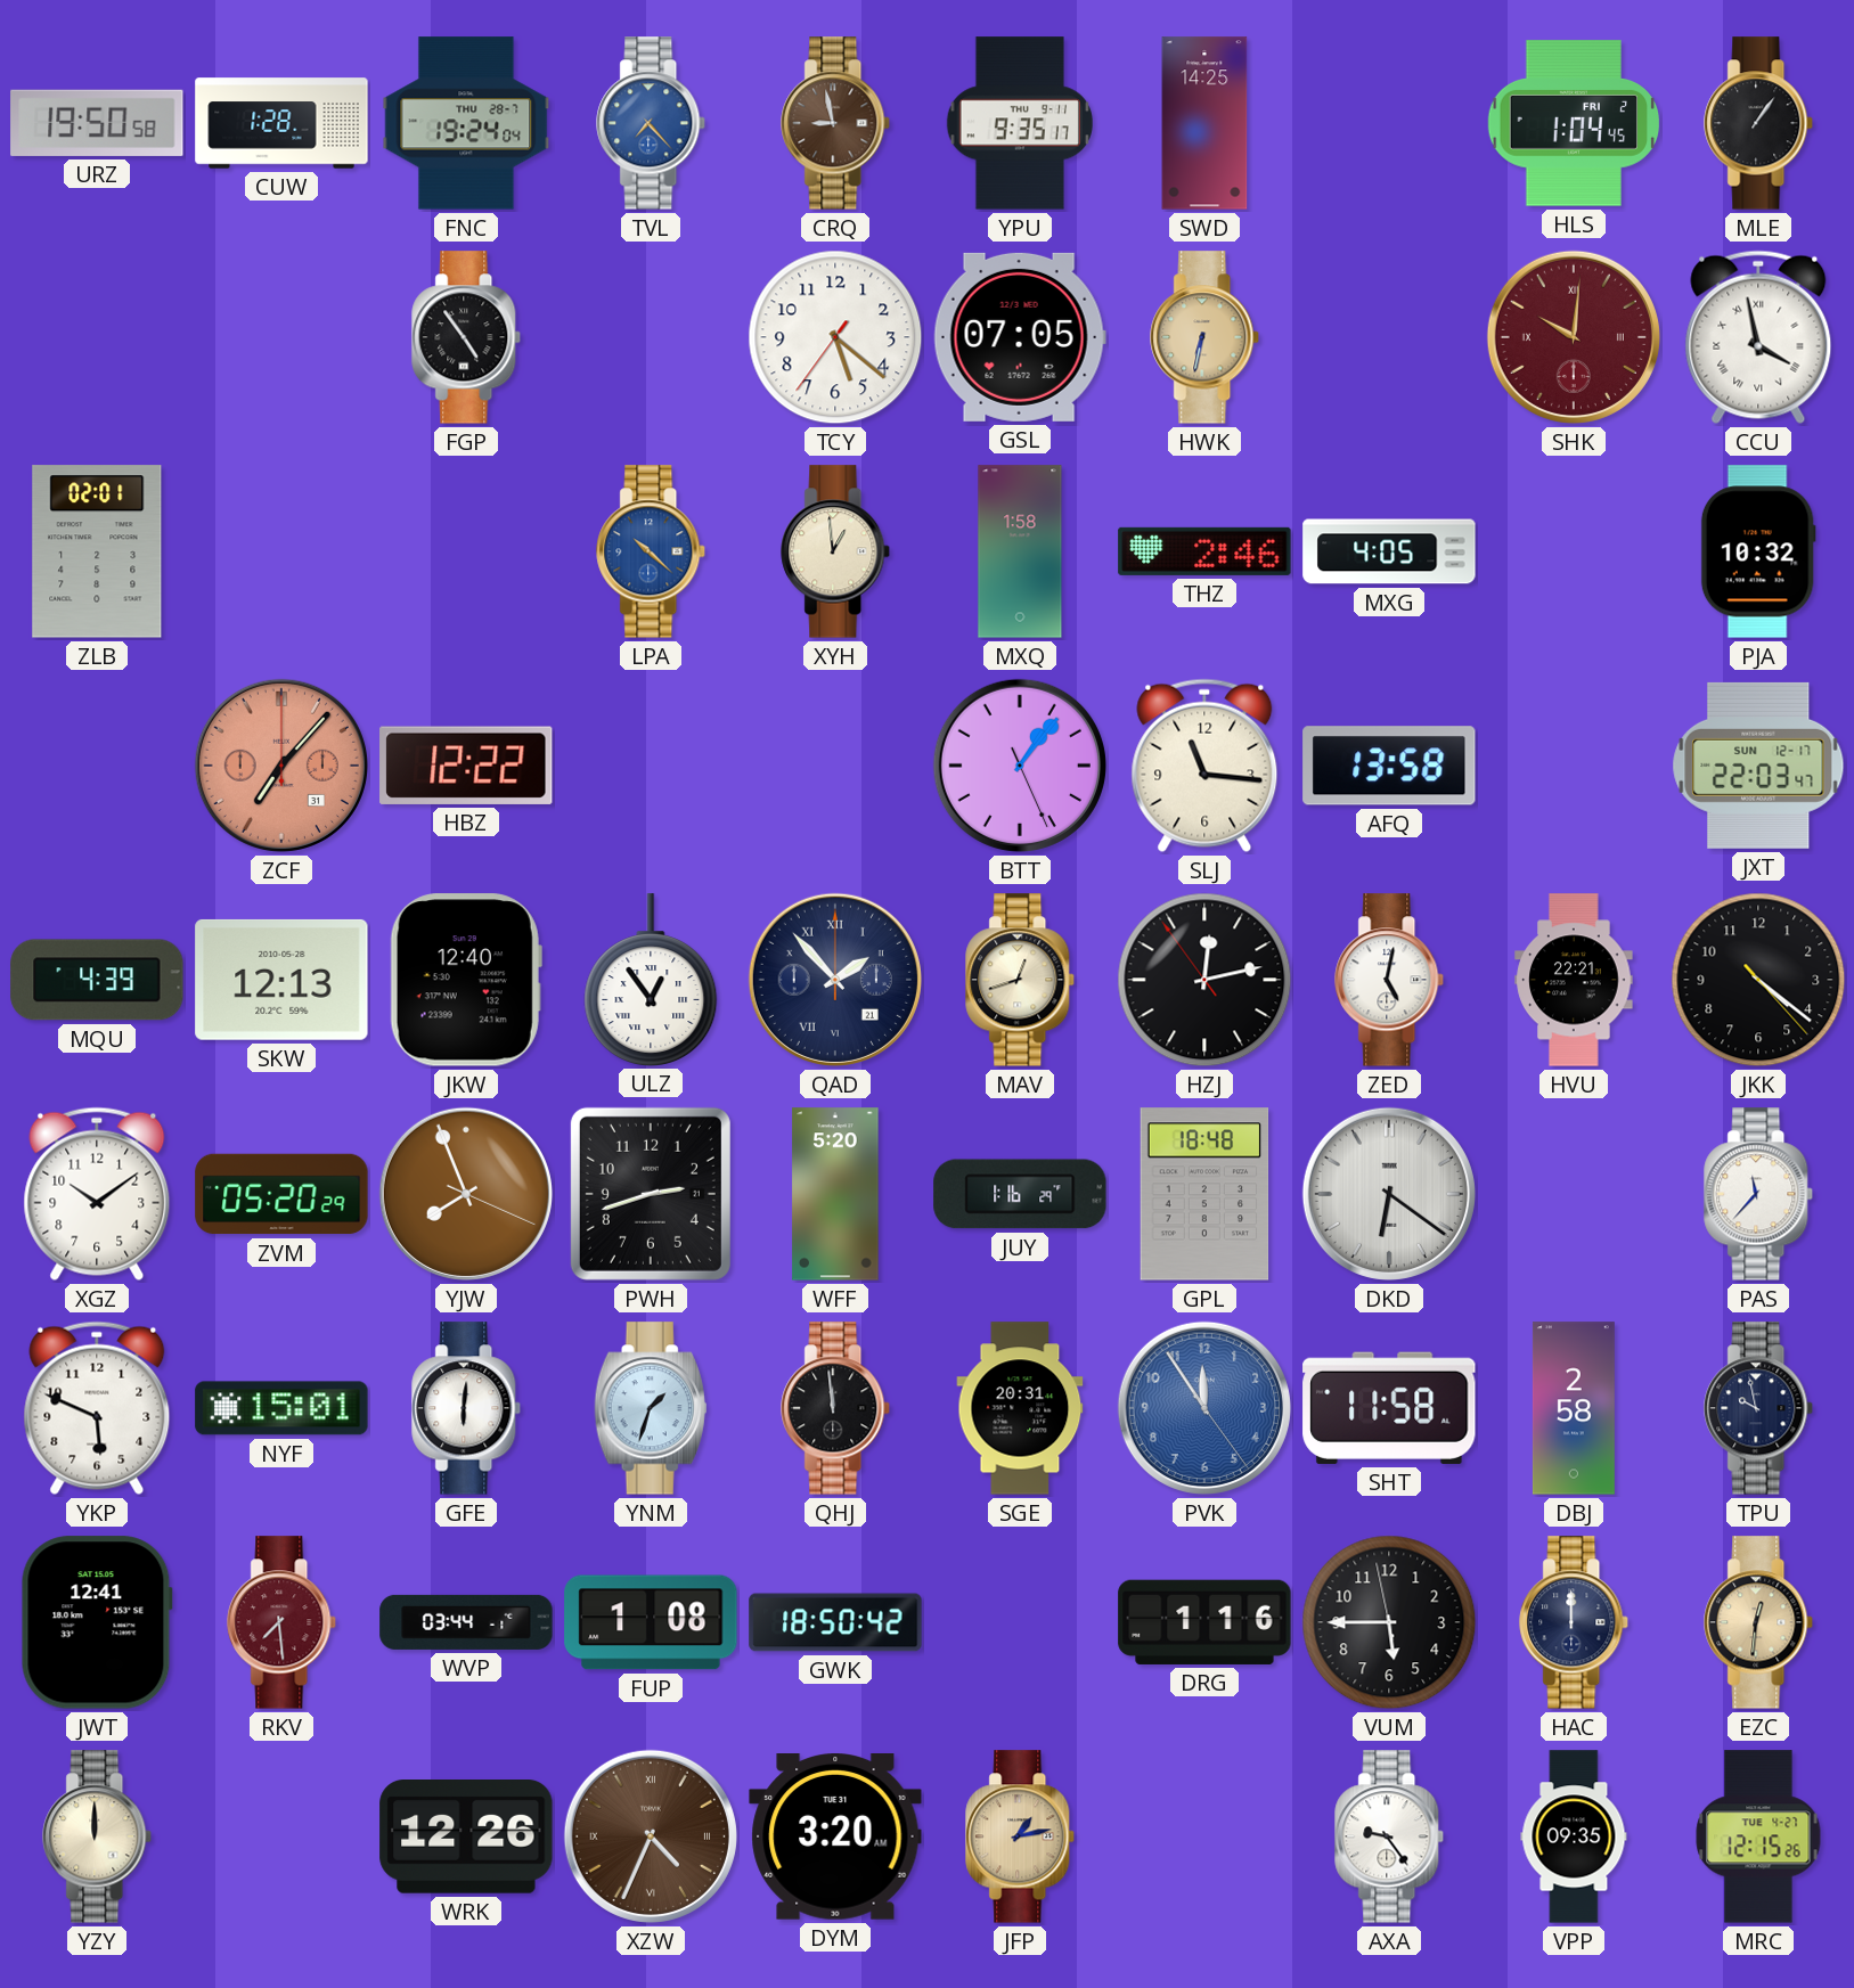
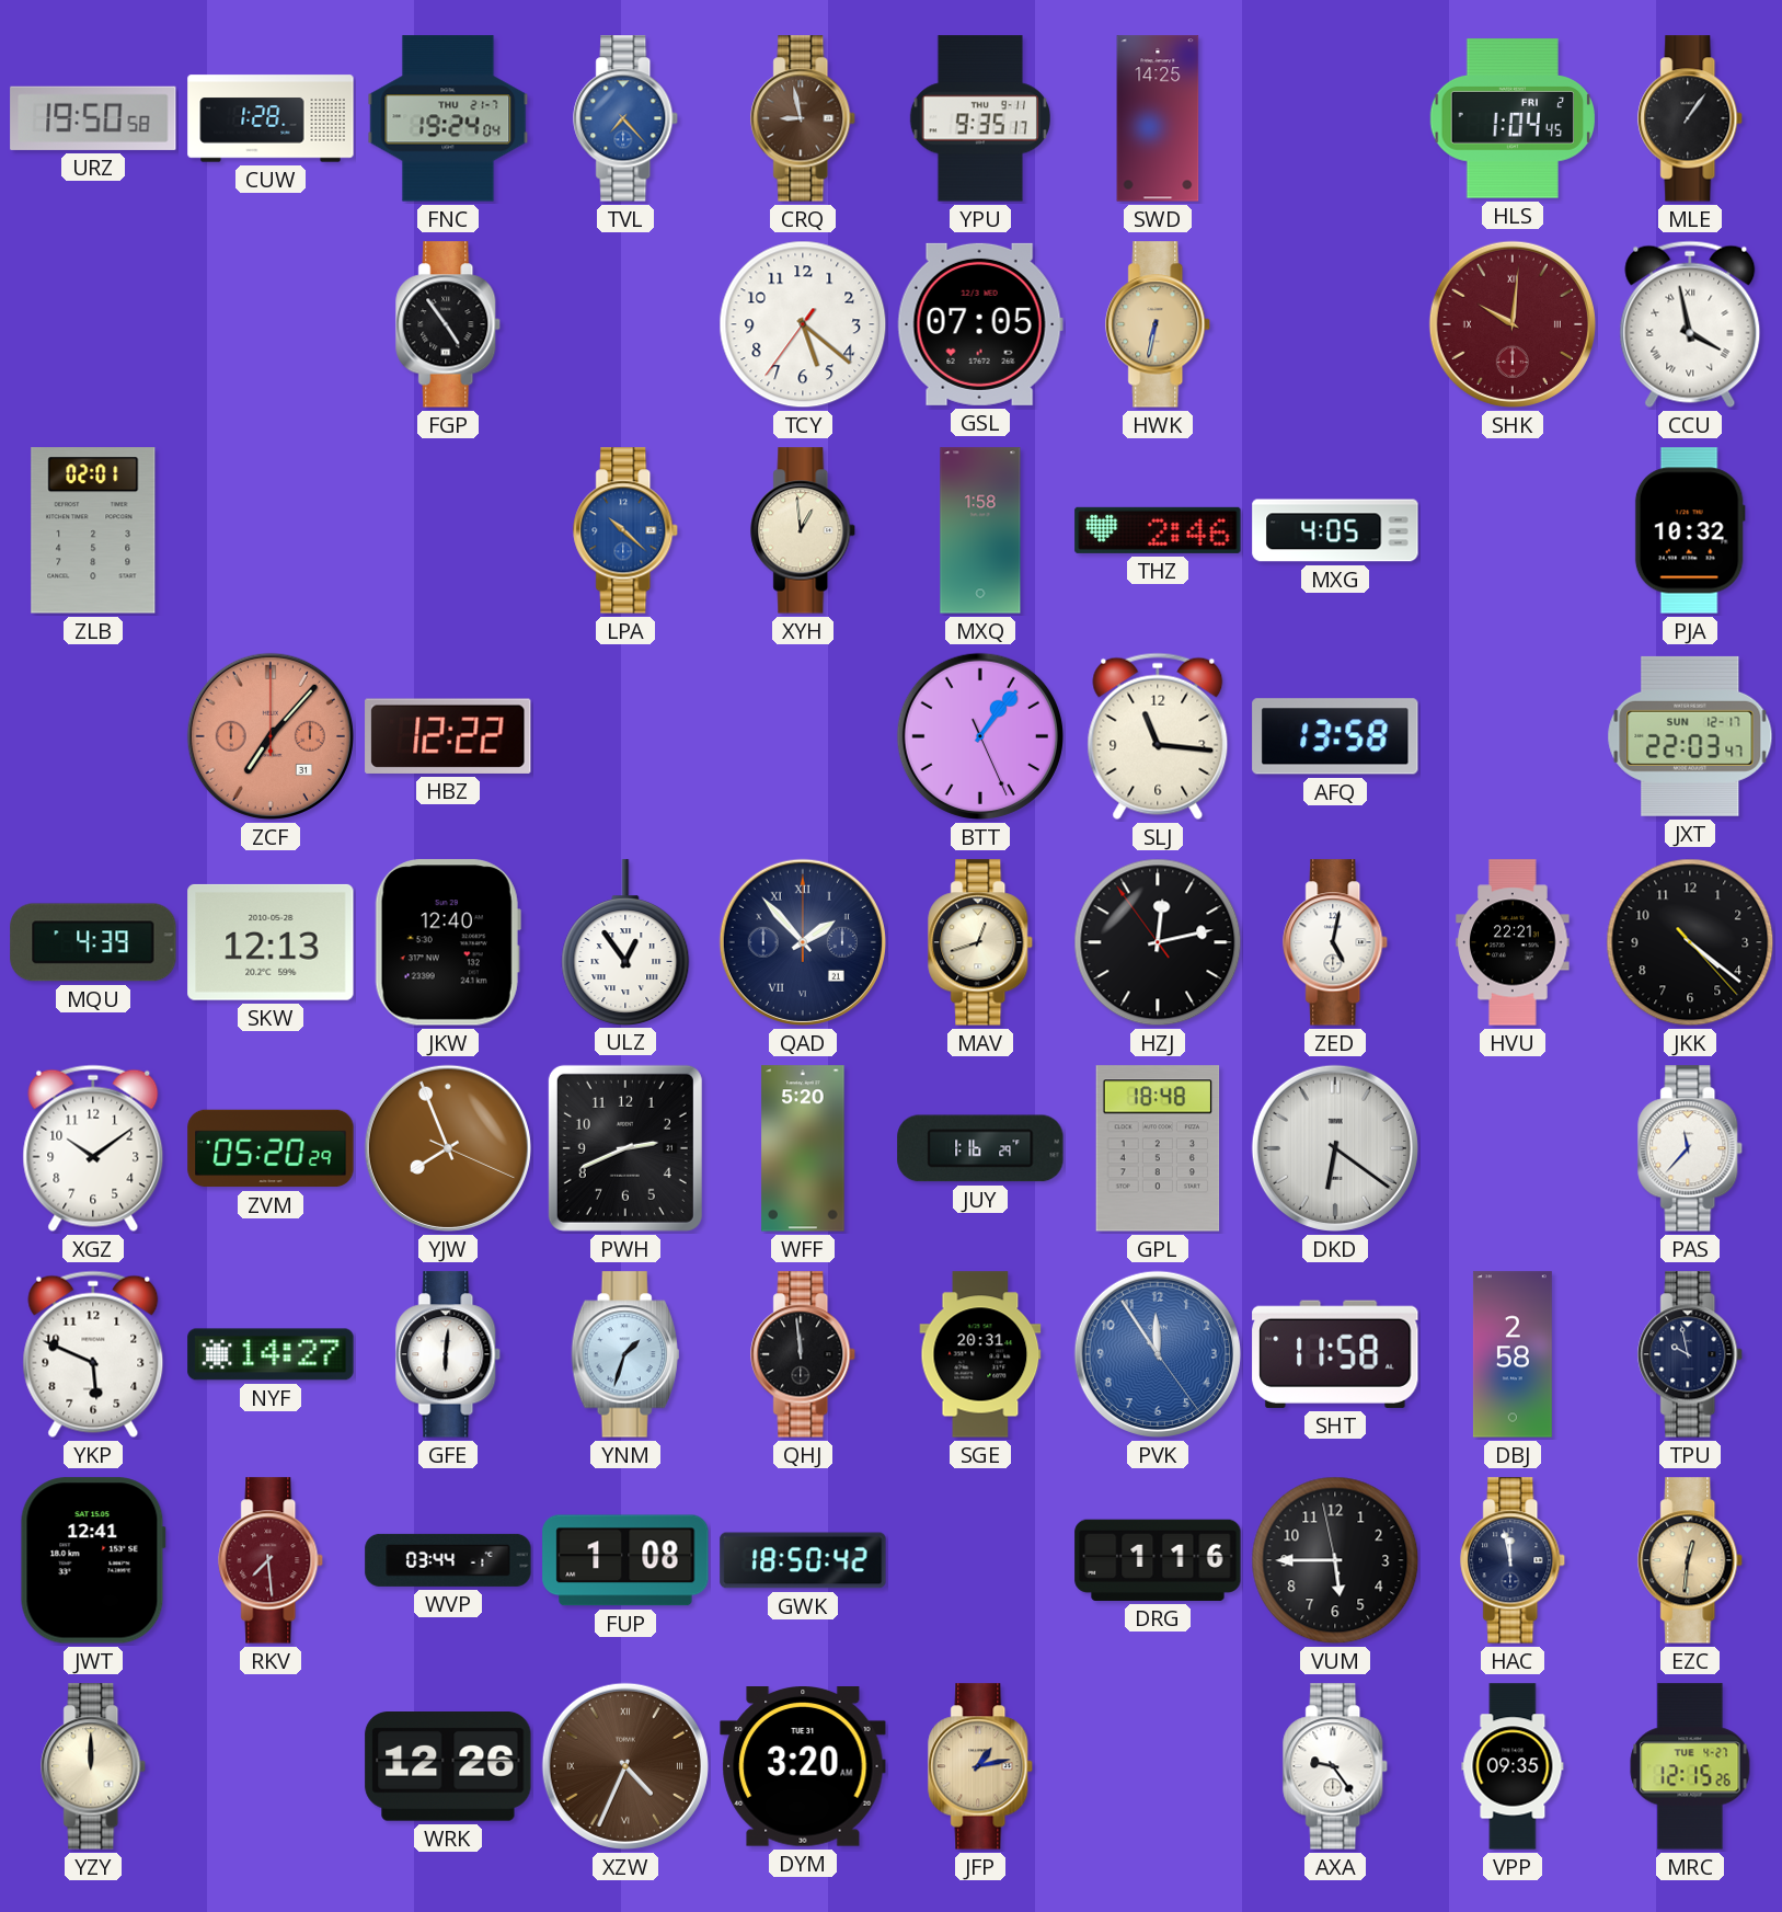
FNC date: THU 28-7 -> THU 21-7 (448, 118)
PWH: 2:42 -> 2:41 (625, 1148)
NYF: 15:01 -> 14:27 (271, 1354)
HAC: 12:00 -> 11:58 (1514, 1560)
